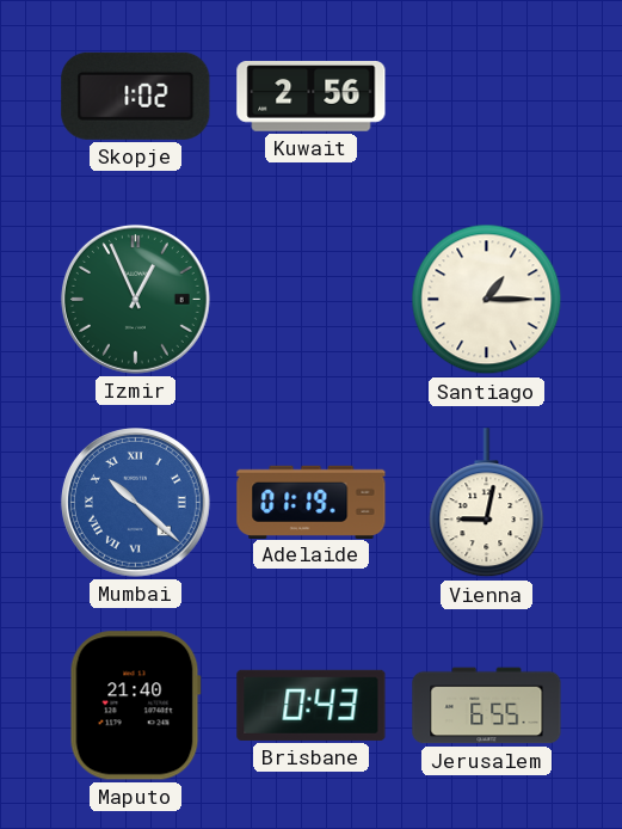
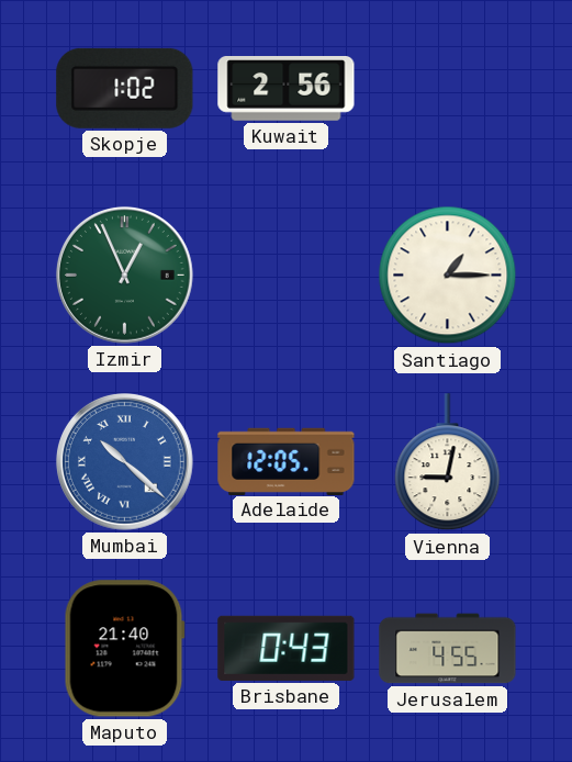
Adelaide: 01:19 -> 12:05 (287, 461)
Jerusalem: 6:55 -> 4:55 (448, 649)
